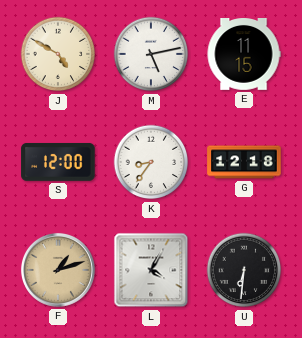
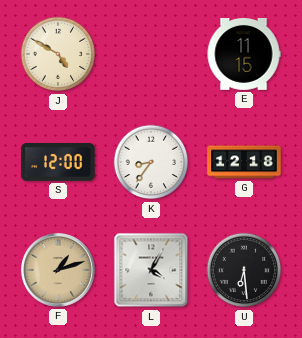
M: 5:13 -> none (151, 54)
U: 6:31 -> 6:29 (244, 270)
